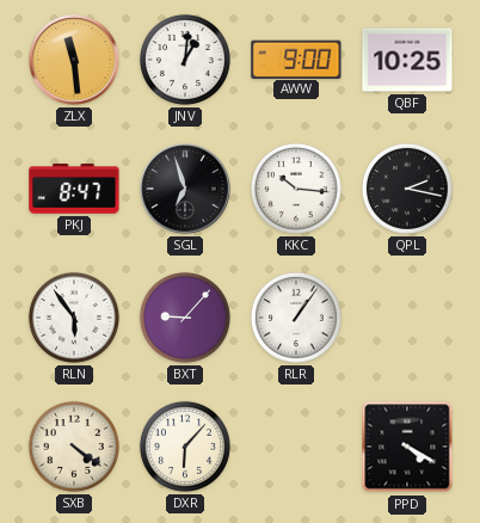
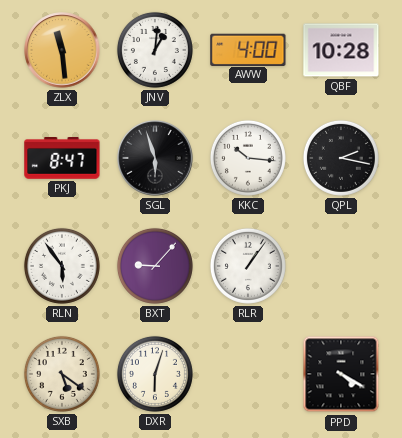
AWW: 9:00 -> 4:00 (248, 49)
QBF: 10:25 -> 10:28 (341, 50)
SGL: 6:57 -> 5:57 (155, 158)
SXB: 4:21 -> 5:21 (62, 374)
DXR: 6:07 -> 6:03 (155, 374)
